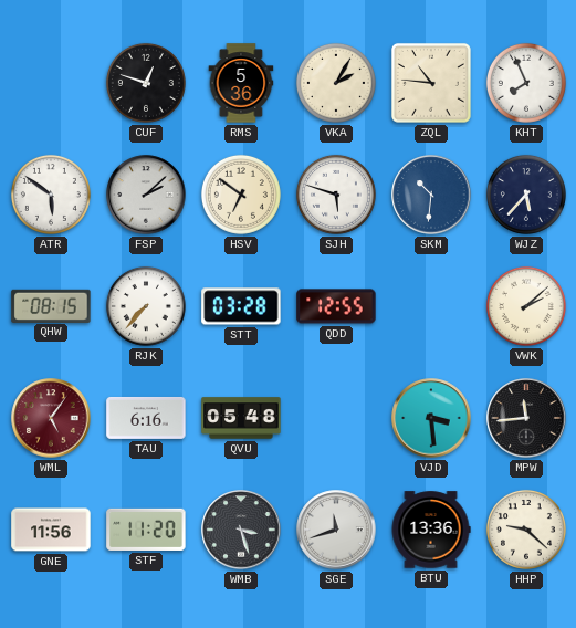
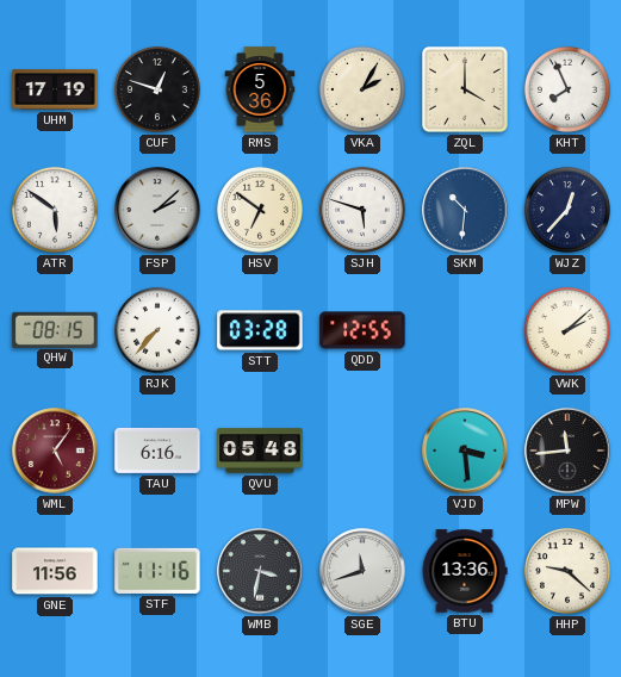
UHM: none -> 17:19 (55, 89)
ZQL: 10:46 -> 4:00 (465, 89)
WJZ: 5:37 -> 12:37 (567, 210)
STF: 11:20 -> 11:16 (157, 571)
WMB: 3:27 -> 3:32 (260, 571)
